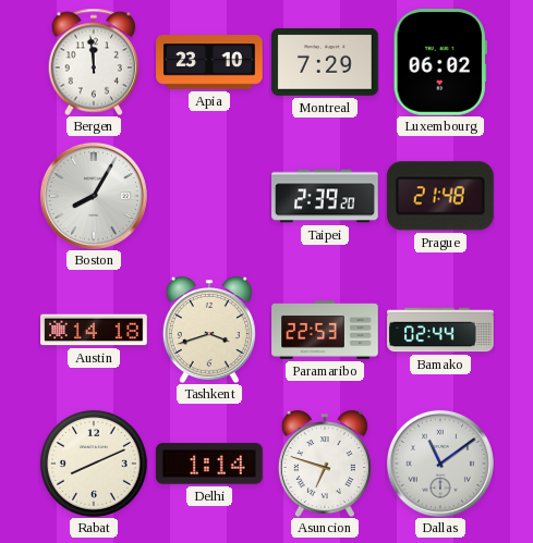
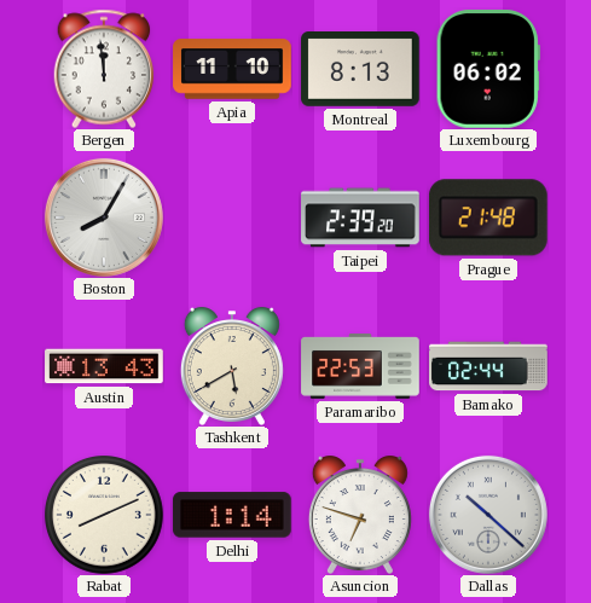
Apia: 23:10 -> 11:10 (232, 69)
Montreal: 7:29 -> 8:13 (360, 70)
Austin: 14:18 -> 13:43 (104, 366)
Tashkent: 3:42 -> 5:40 (232, 366)
Dallas: 11:09 -> 10:22 (488, 515)
